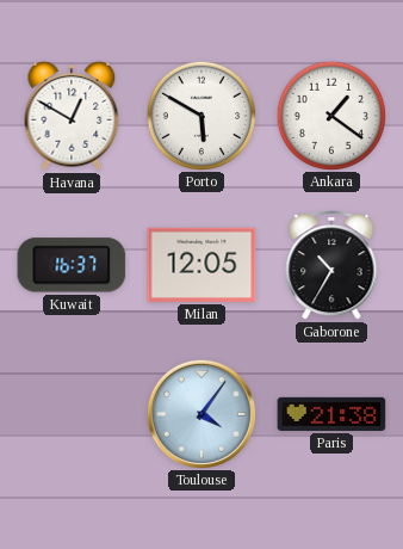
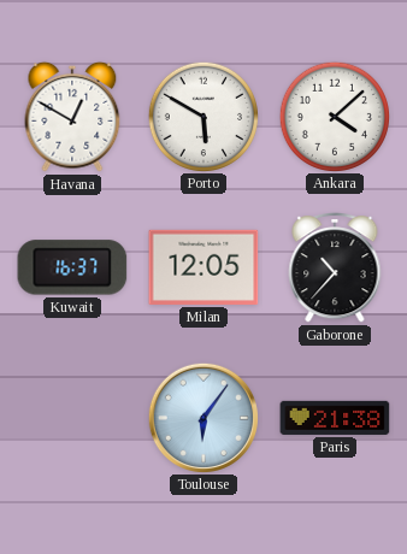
Ankara: 1:21 -> 4:08 (334, 116)
Gaborone: 10:35 -> 10:37 (335, 269)
Toulouse: 4:06 -> 6:06 (202, 417)
